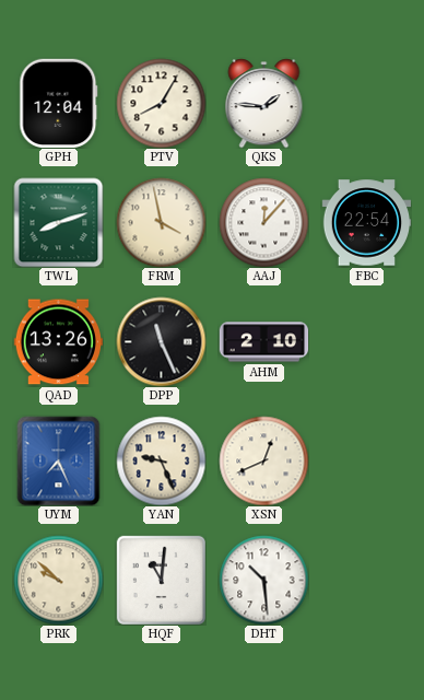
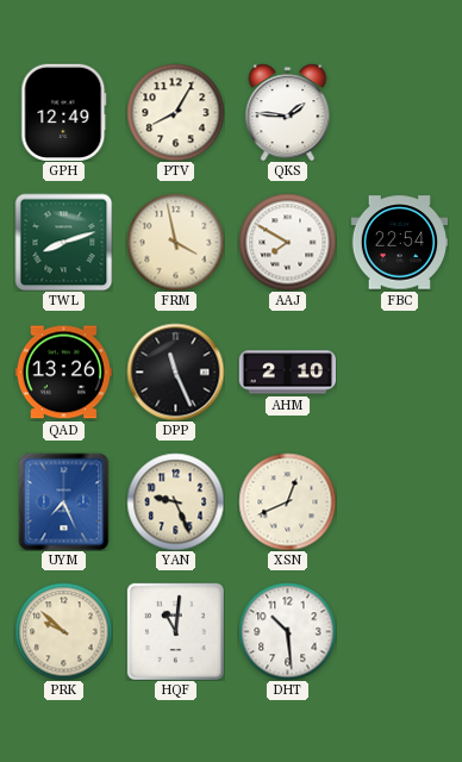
GPH: 12:04 -> 12:49 (64, 112)
AAJ: 12:07 -> 7:50 (287, 242)
